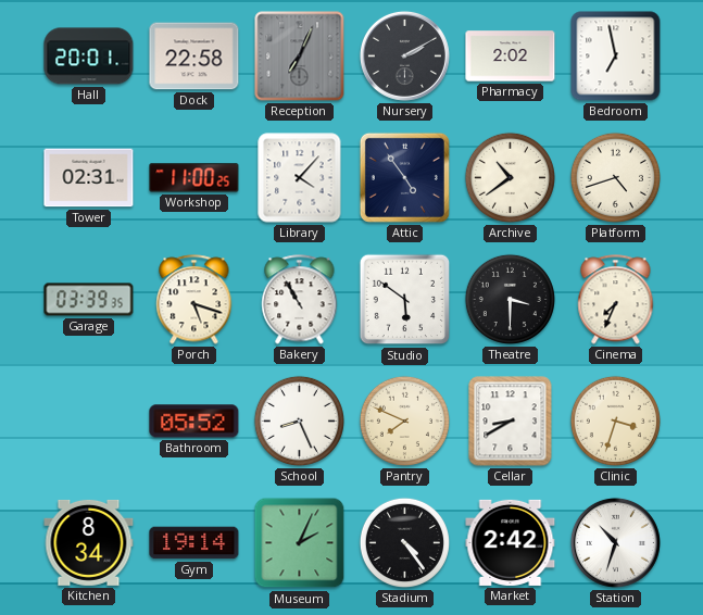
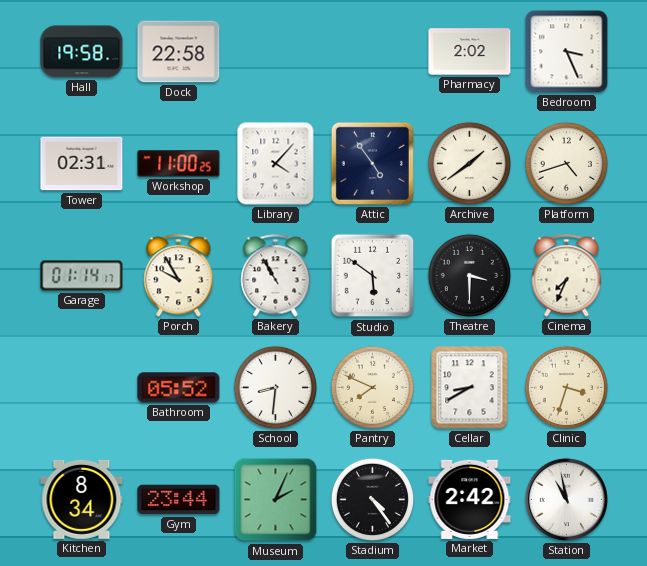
Hall: 20:01 -> 19:58 (82, 52)
Reception: 7:04 -> none (300, 57)
Nursery: 2:10 -> none (404, 55)
Bedroom: 6:58 -> 3:26 (567, 52)
Archive: 10:39 -> 1:39 (469, 163)
Garage: 03:39 -> 01:14 (82, 276)
Porch: 5:18 -> 9:55 (179, 276)
School: 8:26 -> 8:31 (275, 387)
Gym: 19:14 -> 23:44 (179, 500)
Station: 10:33 -> 10:58 (566, 499)
